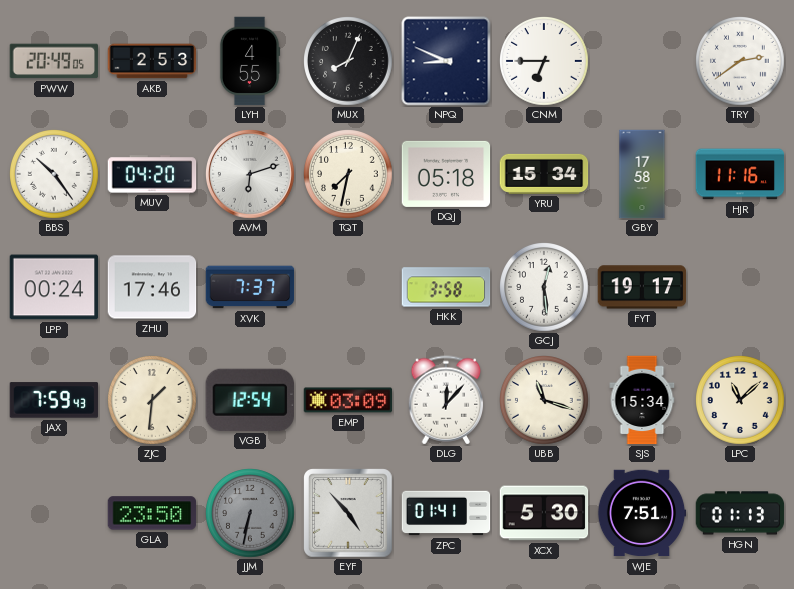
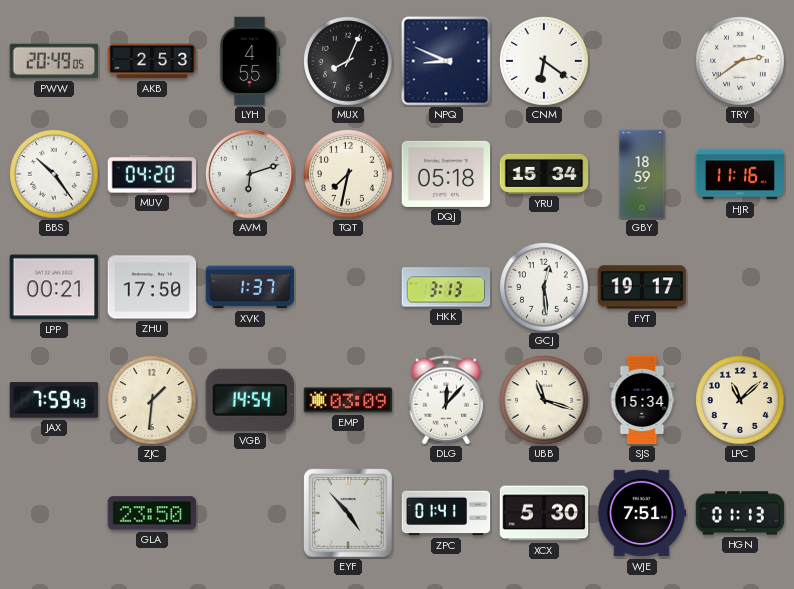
CNM: 6:45 -> 6:21 (545, 62)
GBY: 17:58 -> 18:59 (642, 174)
LPP: 00:24 -> 00:21 (54, 287)
ZHU: 17:46 -> 17:50 (152, 287)
XVK: 7:37 -> 1:37 (250, 287)
HKK: 3:58 -> 3:13 (446, 287)
VGB: 12:54 -> 14:54 (250, 400)
JJM: 6:32 -> none (251, 514)
